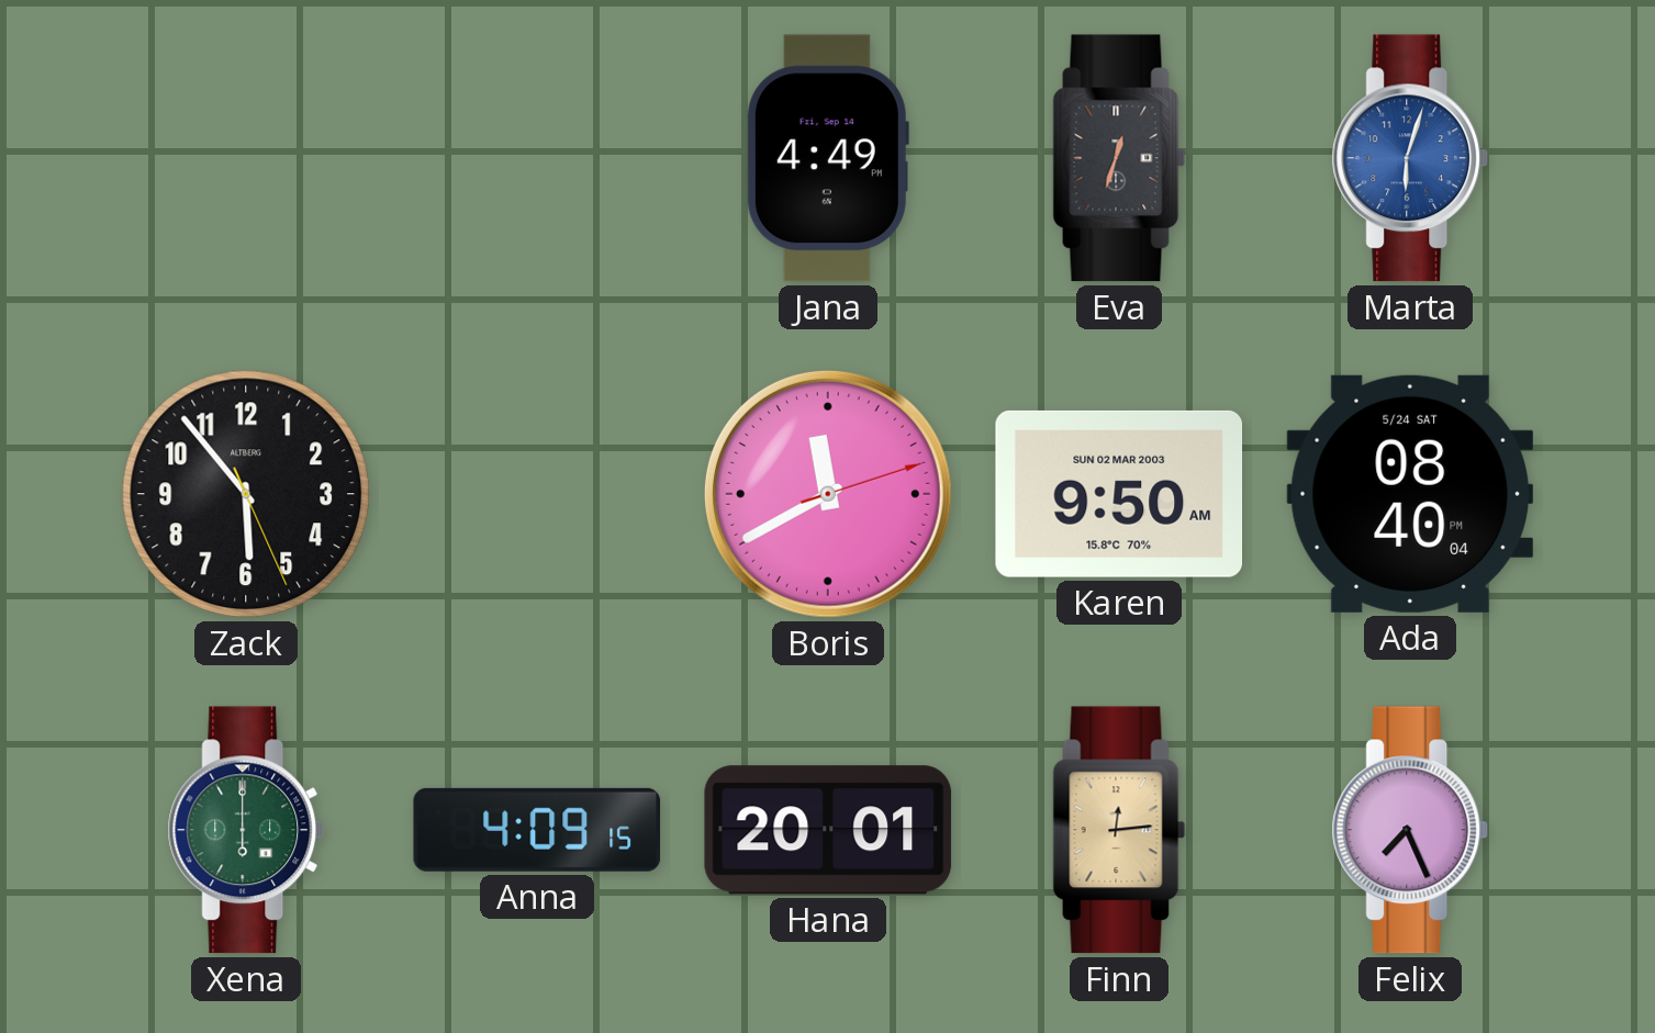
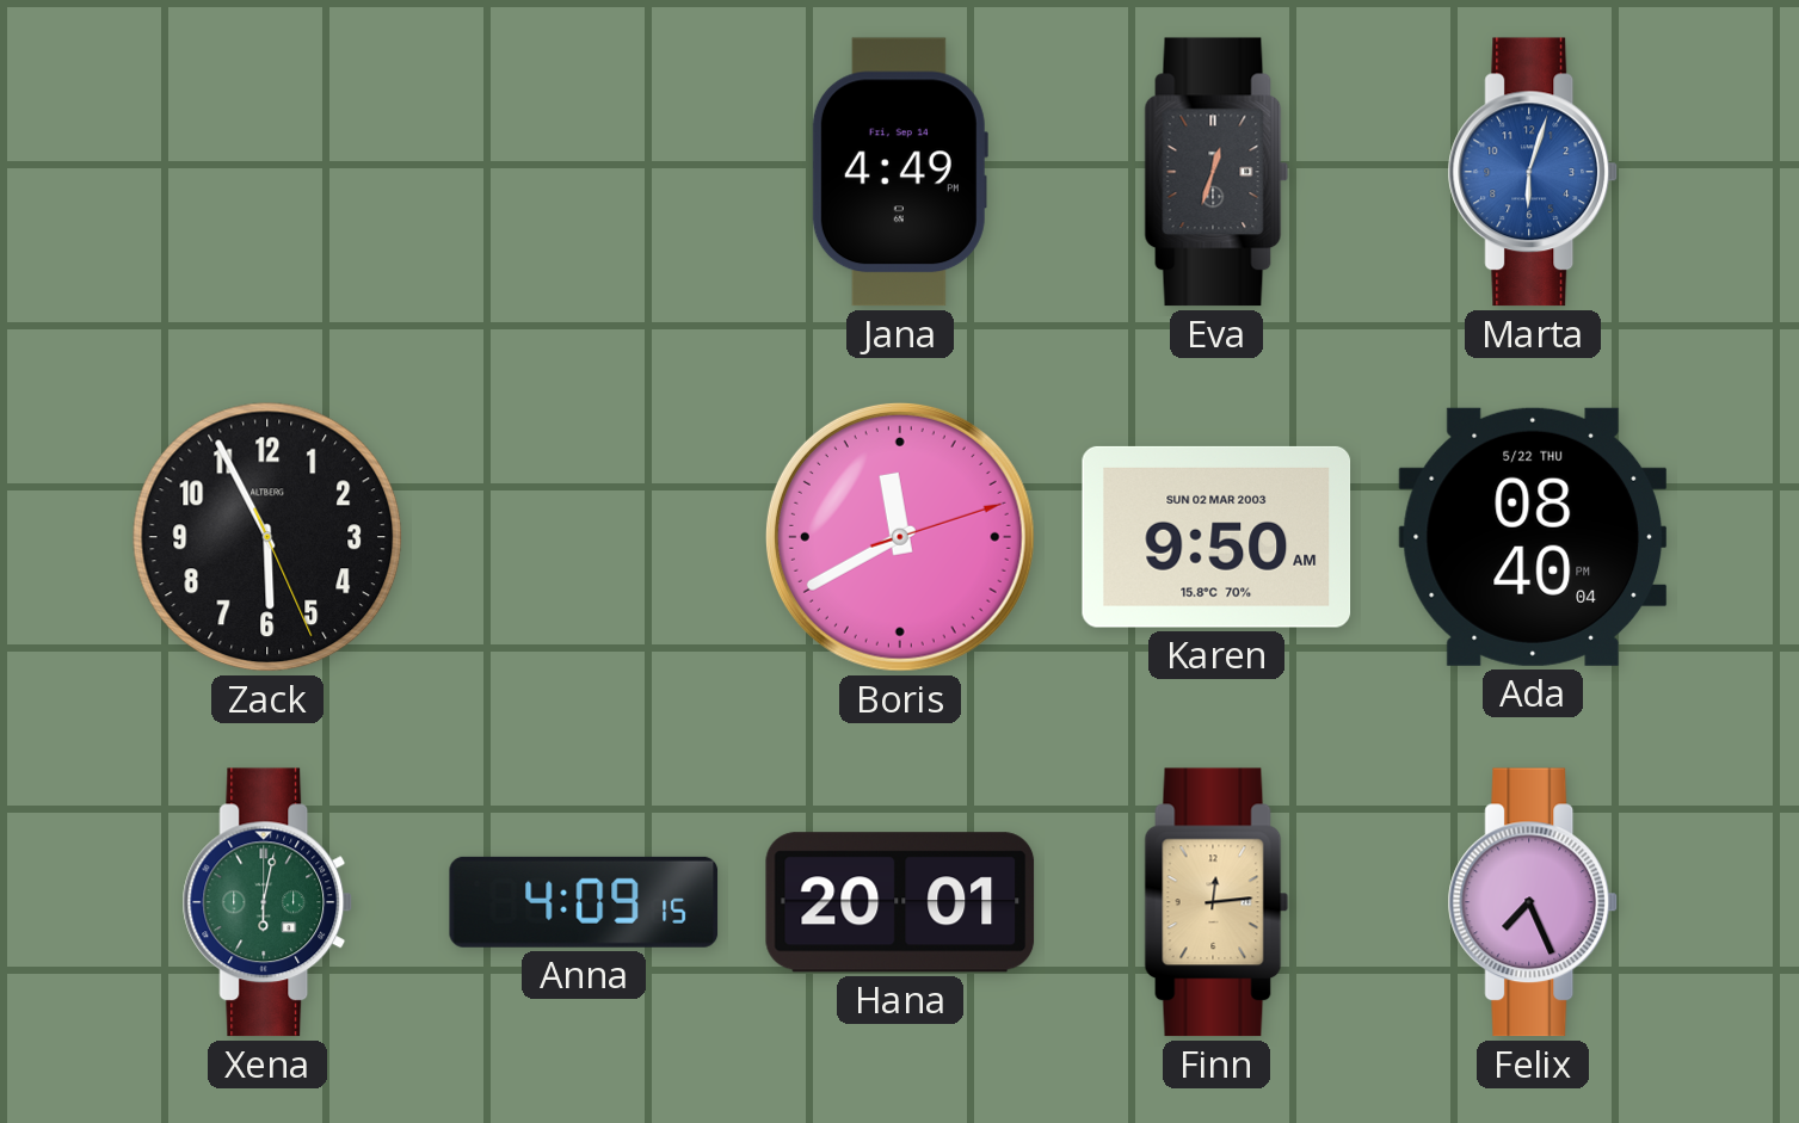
Zack: 5:53 -> 5:55 (267, 537)
Ada date: 5/24 SAT -> 5/22 THU (1533, 537)
Xena: 6:00 -> 6:02 (267, 902)
